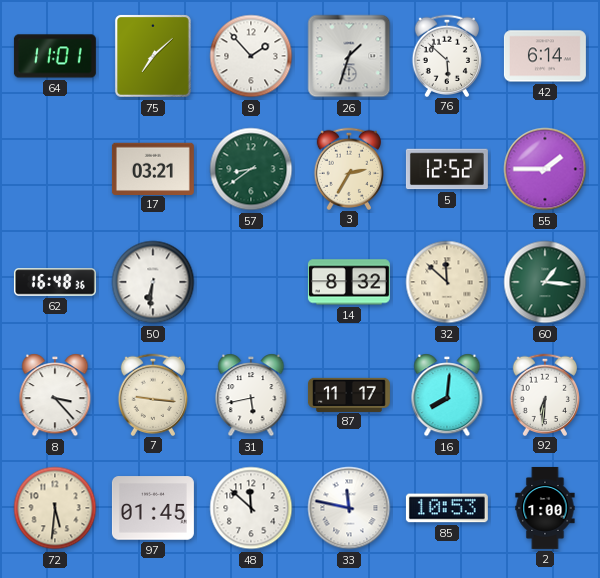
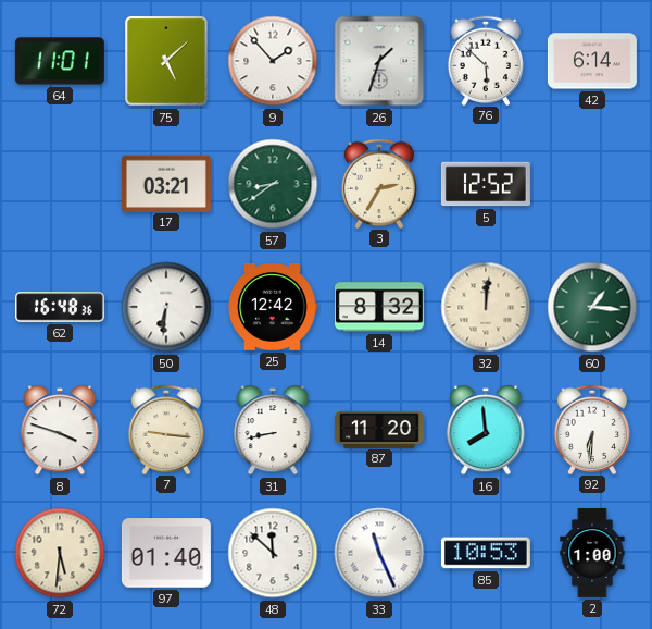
75: 7:08 -> 5:08 (166, 61)
55: 1:45 -> none (545, 169)
25: none -> 12:42 (273, 308)
32: 11:52 -> 12:01 (486, 307)
8: 3:23 -> 3:48 (60, 430)
31: 5:43 -> 8:43 (273, 430)
87: 11:17 -> 11:20 (379, 429)
16: 8:01 -> 7:59 (486, 430)
97: 01:45 -> 01:40 (166, 553)
33: 11:47 -> 11:26 (379, 553)
